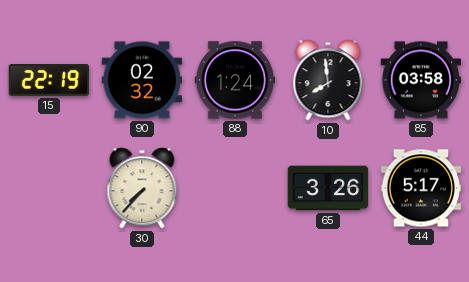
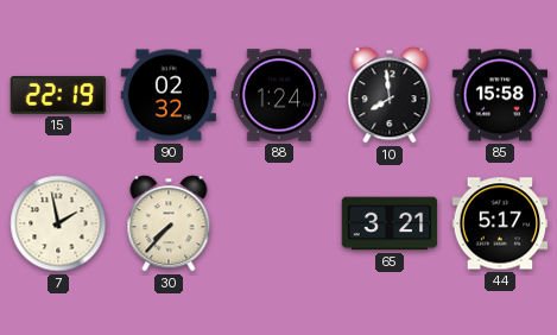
85: 03:58 -> 15:58 (500, 95)
7: none -> 1:58 (58, 223)
65: 3:26 -> 3:21 (390, 223)
